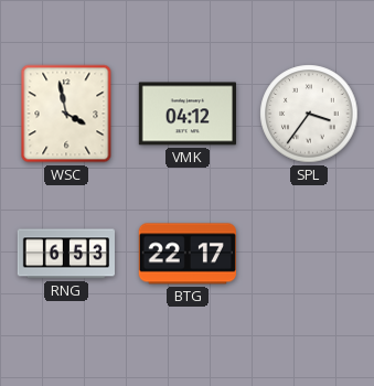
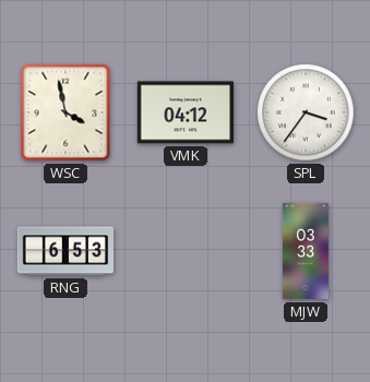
BTG: 22:17 -> none (188, 254)
MJW: none -> 03:33 (306, 251)
